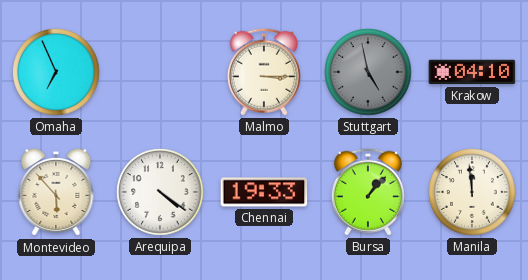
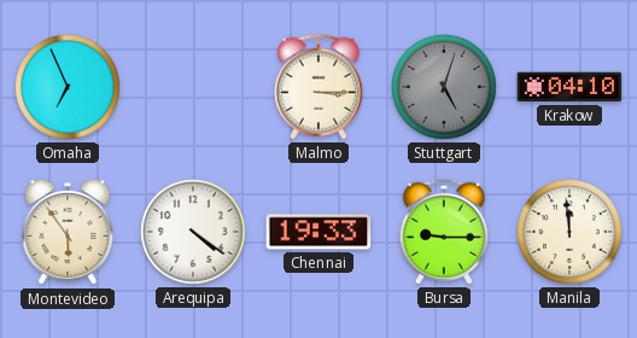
Stuttgart: 4:58 -> 5:03 (445, 88)
Montevideo: 5:53 -> 5:54 (68, 232)
Bursa: 1:07 -> 9:15 (444, 232)
